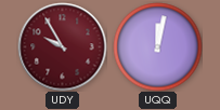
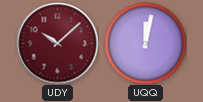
UDY: 9:55 -> 10:08 (57, 43)
